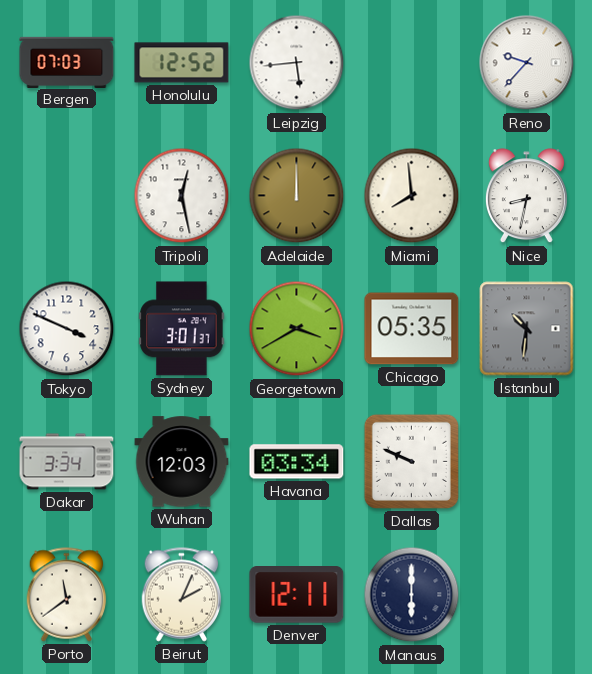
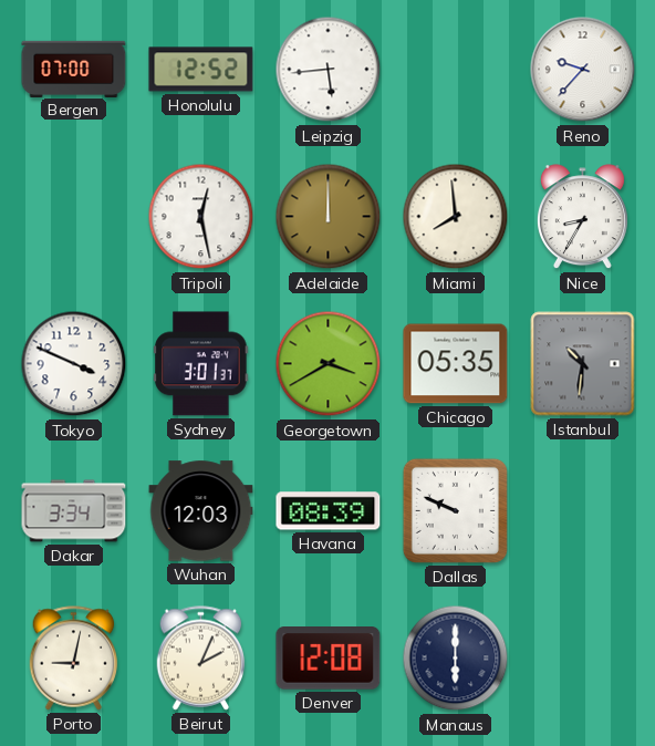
Bergen: 07:03 -> 07:00 (74, 69)
Nice: 8:32 -> 8:35 (582, 217)
Havana: 03:34 -> 08:39 (329, 511)
Porto: 11:39 -> 9:02 (74, 659)
Denver: 12:11 -> 12:08 (329, 659)
